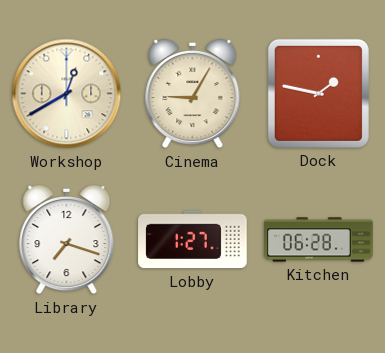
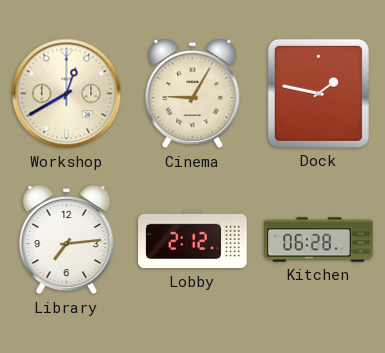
Library: 7:18 -> 7:14 (67, 240)
Lobby: 1:27 -> 2:12 (193, 240)
